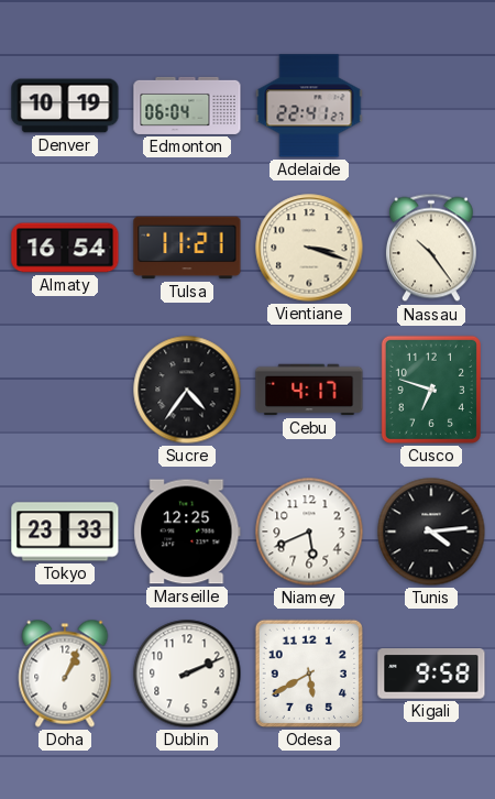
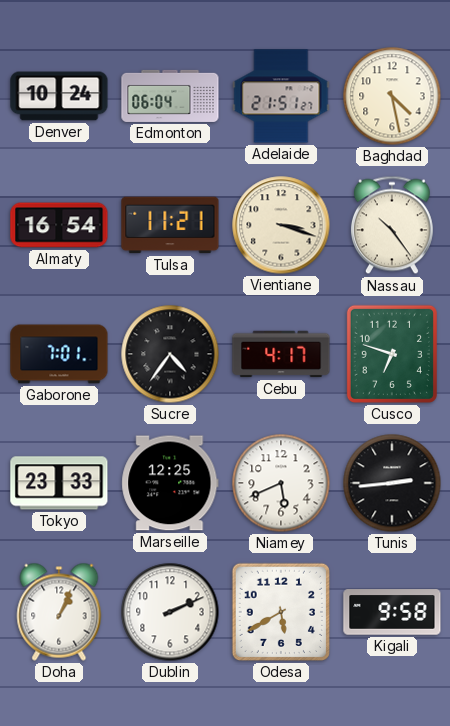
Denver: 10:19 -> 10:24 (59, 96)
Adelaide: 22:41 -> 21:51 (281, 96)
Baghdad: none -> 4:28 (392, 96)
Gaborone: none -> 7:01 (59, 354)
Tunis: 4:14 -> 2:44 (392, 483)
